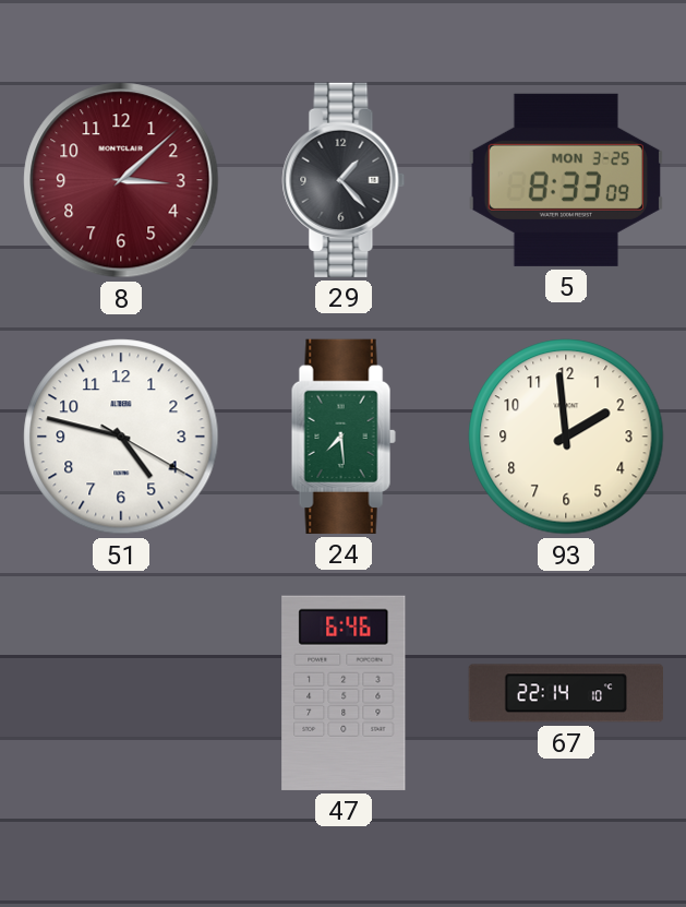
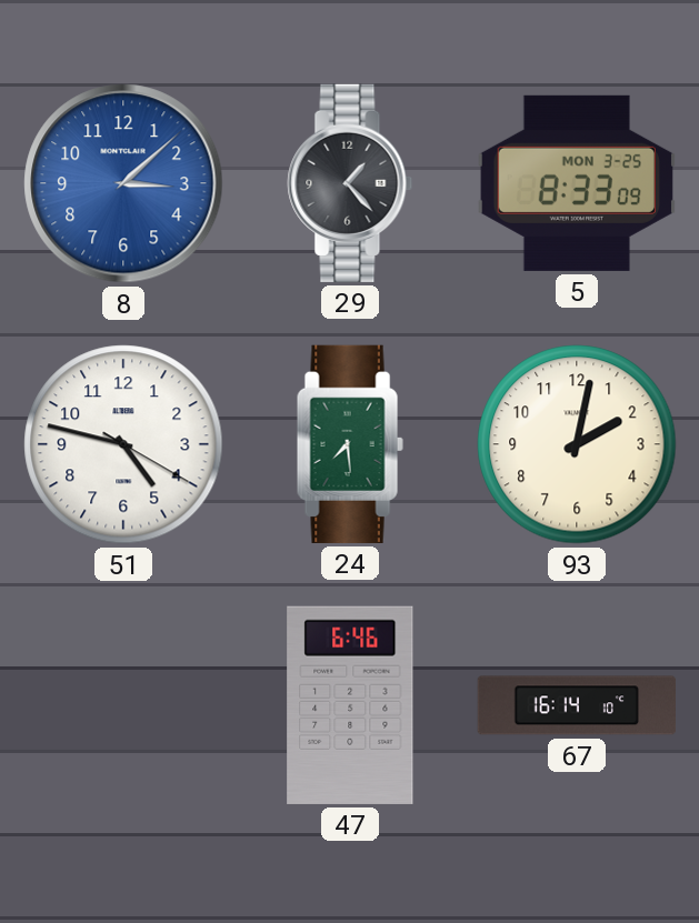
8 dial: burgundy -> blue (123, 183)
93: 1:59 -> 2:02 (577, 444)
67: 22:14 -> 16:14 (576, 705)
